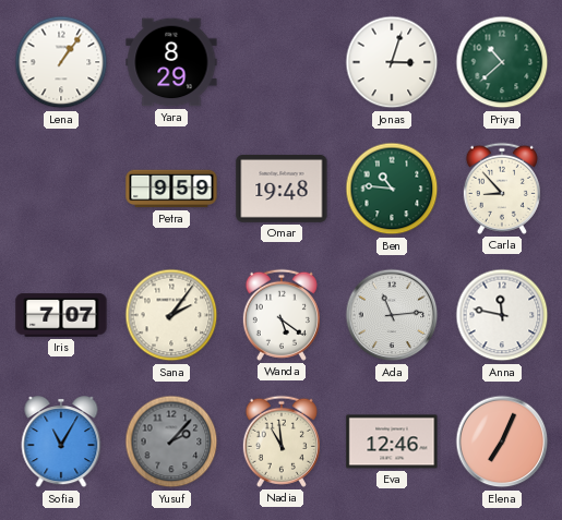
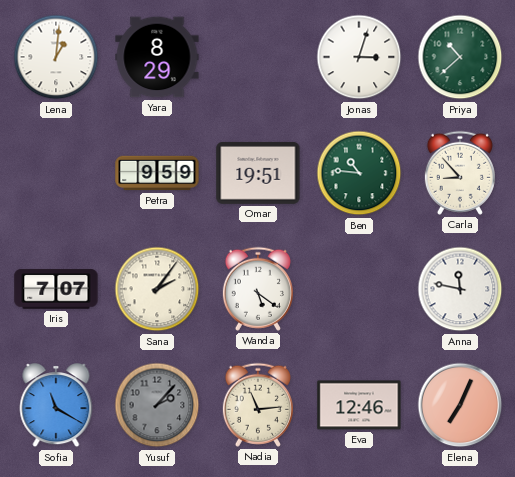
Lena: 1:06 -> 1:01 (56, 57)
Omar: 19:48 -> 19:51 (258, 173)
Ada: 11:14 -> none (392, 315)
Sofia: 11:05 -> 11:20 (56, 406)
Nadia: 10:59 -> 11:14 (258, 405)
